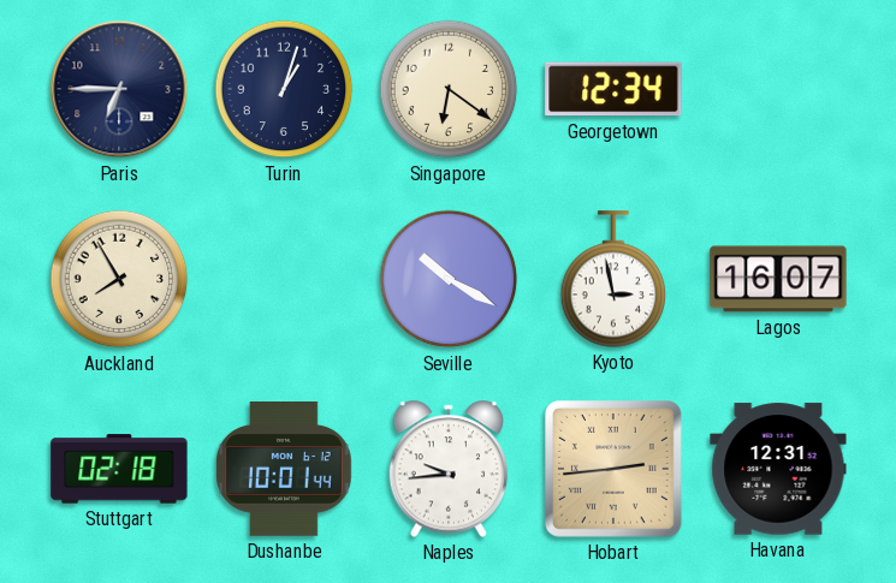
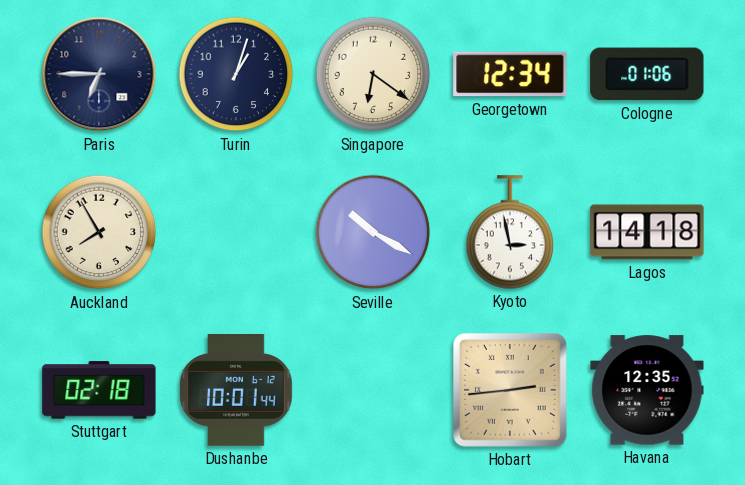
Cologne: none -> 01:06 (647, 74)
Lagos: 16:07 -> 14:18 (647, 232)
Naples: 9:44 -> none (449, 469)
Havana: 12:31 -> 12:35 (647, 390)
